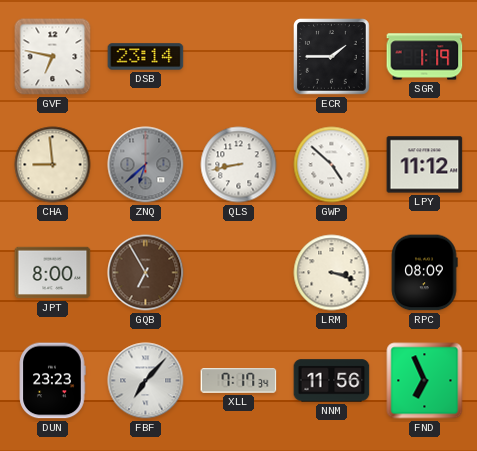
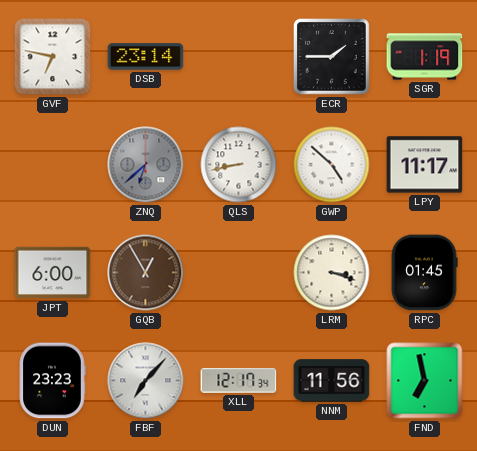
CHA: 8:59 -> none (53, 165)
LPY: 11:12 -> 11:17 (425, 165)
JPT: 8:00 -> 6:00 (53, 273)
GQB: 6:55 -> 12:55 (146, 273)
RPC: 08:09 -> 01:45 (424, 273)
XLL: 7:17 -> 12:17 (239, 381)
FND: 6:56 -> 6:58 (425, 381)
